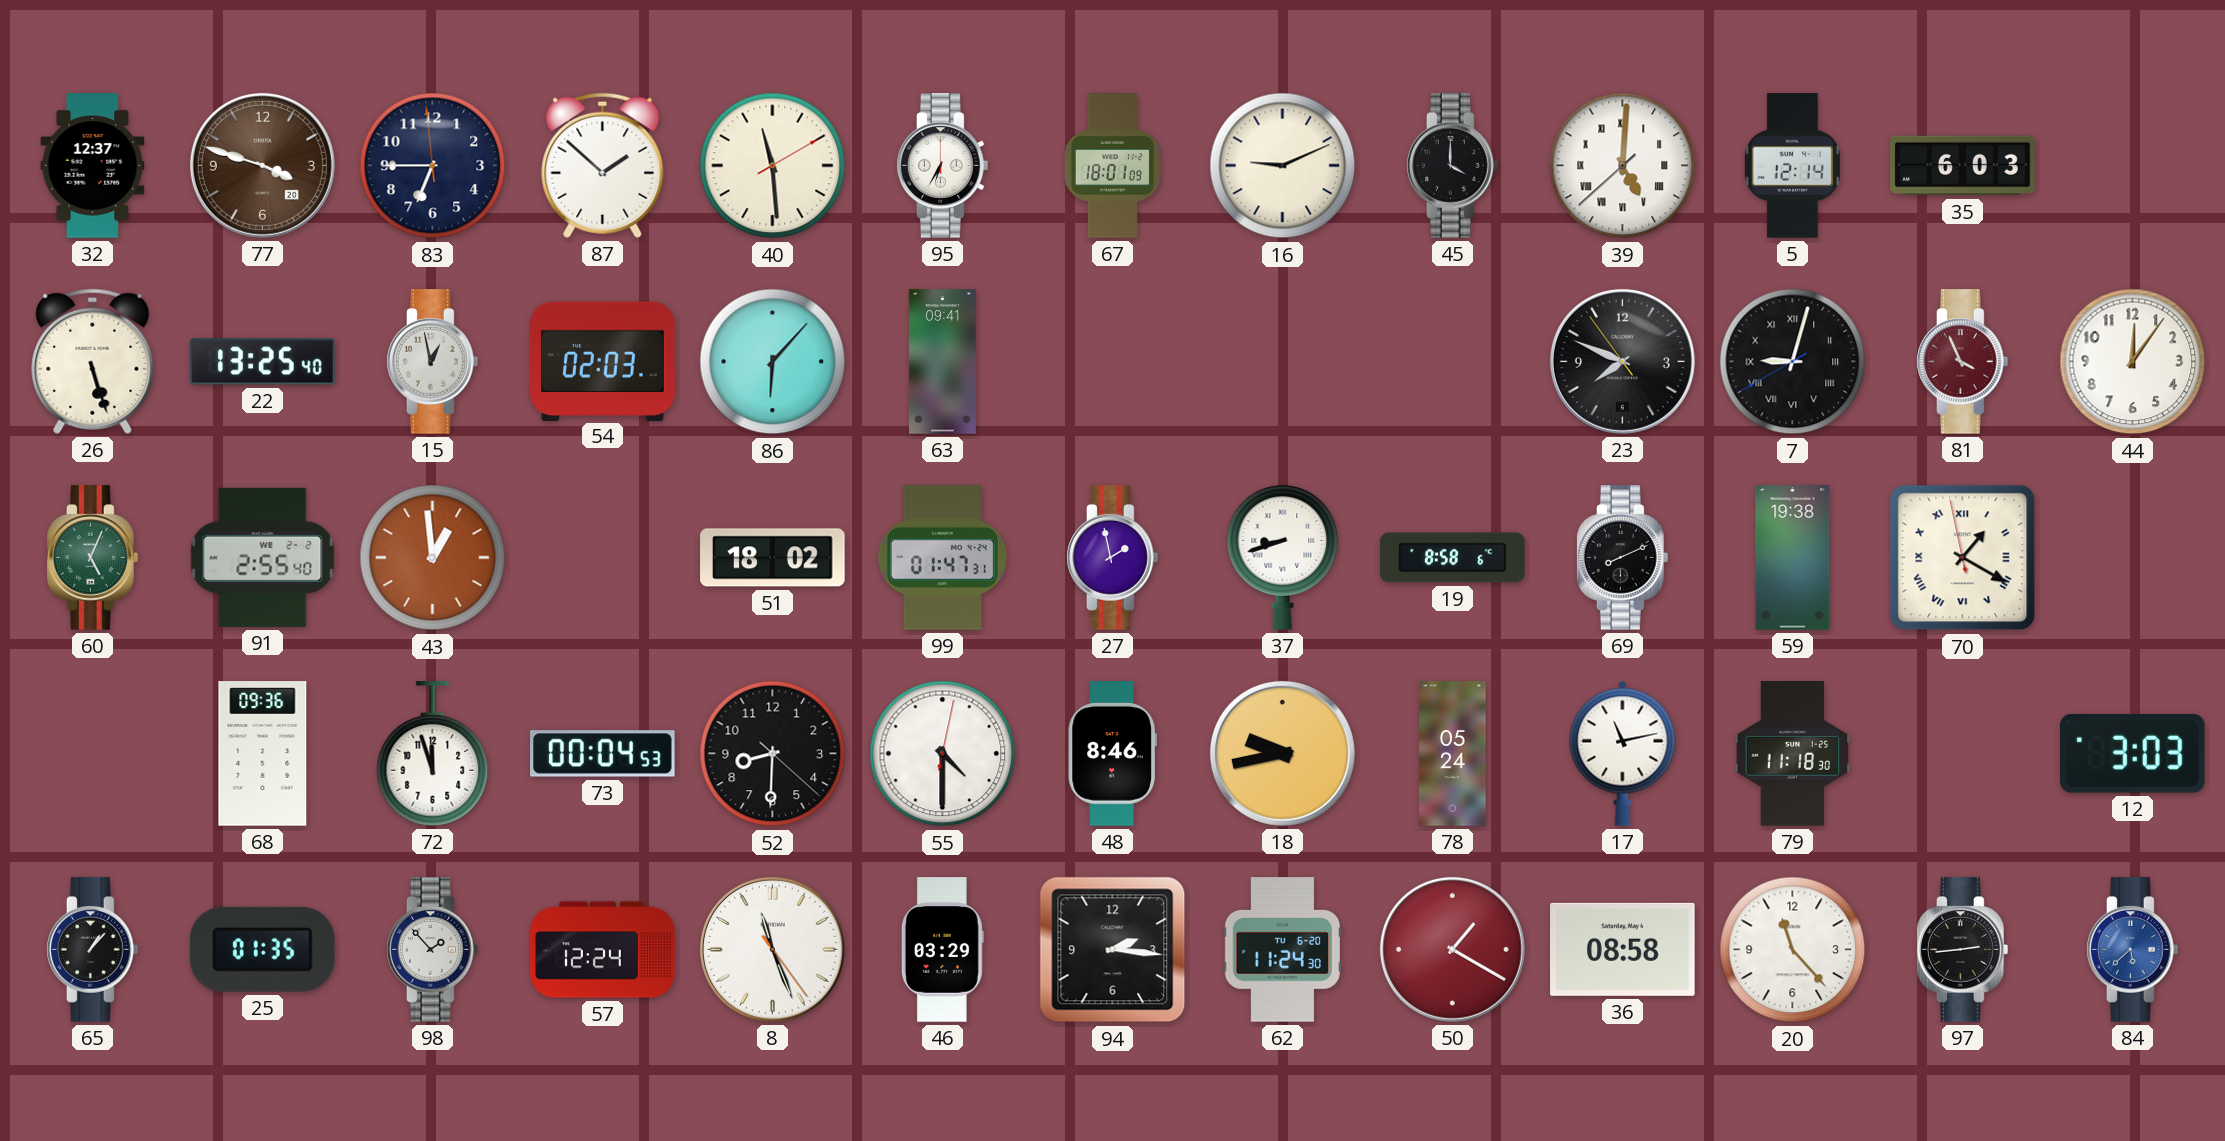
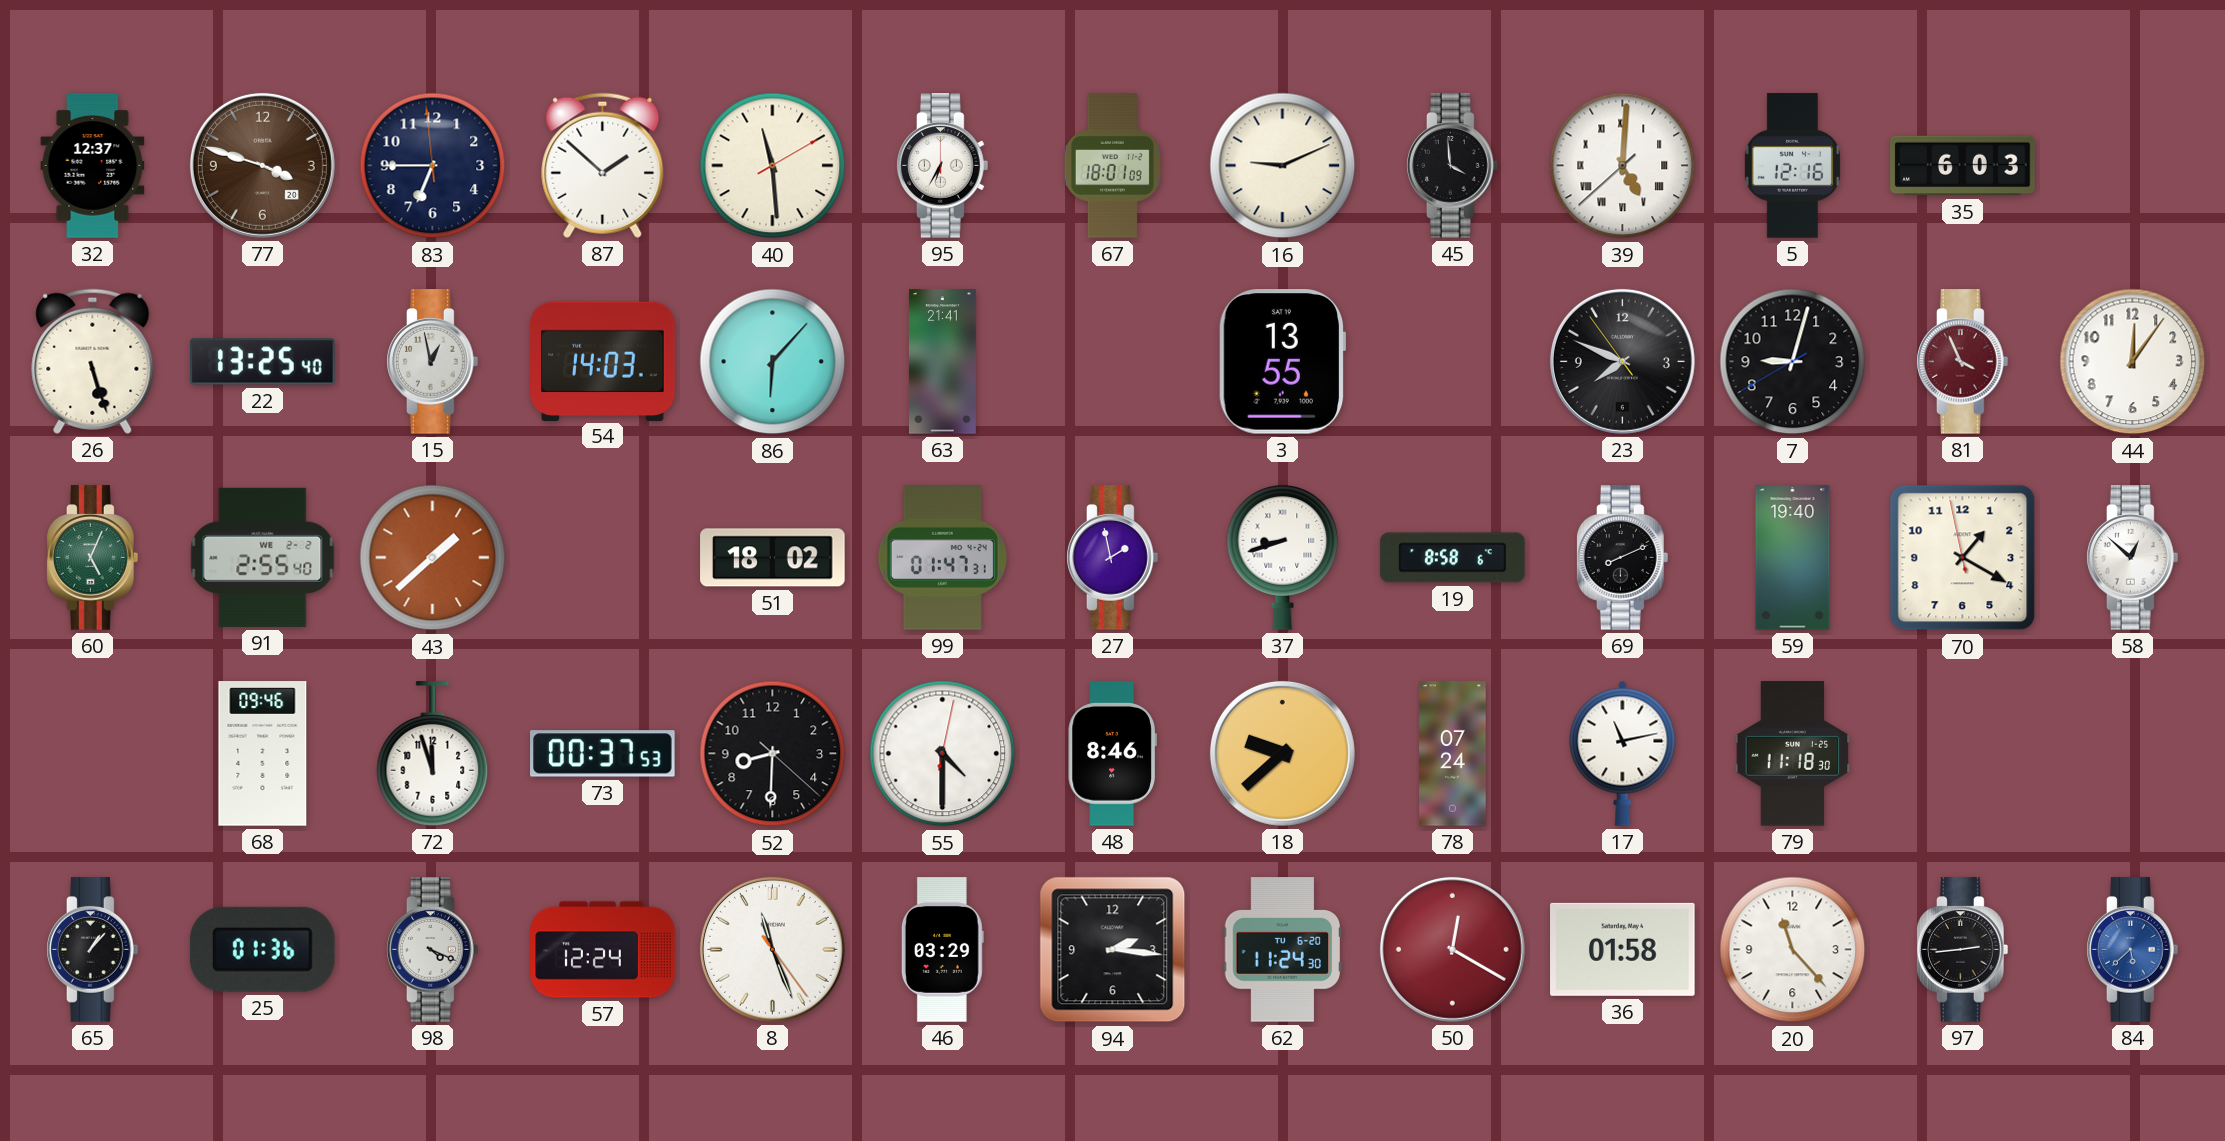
45: 4:00 -> 3:59 (1453, 166)
5: 12:14 -> 12:16 (1792, 166)
54: 02:03 -> 14:03 (603, 361)
63: 09:41 -> 21:41 (942, 362)
3: none -> 13:55 (1282, 362)
7 numerals: Roman -> Arabic (1793, 362)
43: 12:59 -> 1:38 (433, 558)
59: 19:38 -> 19:40 (1793, 558)
70 numerals: Roman -> Arabic (1963, 558)
58: none -> 12:52 (2133, 558)
68: 09:36 -> 09:46 (263, 754)
73: 00:04 -> 00:37 (603, 754)
18: 9:43 -> 9:38 (1282, 753)
78: 05:24 -> 07:24 (1453, 754)
12: 3:03 -> none (2132, 753)
25: 01:35 -> 01:36 (262, 949)
98: 1:53 -> 4:19 (433, 950)
50: 1:20 -> 12:20 (1452, 949)
36: 08:58 -> 01:58 (1623, 949)
